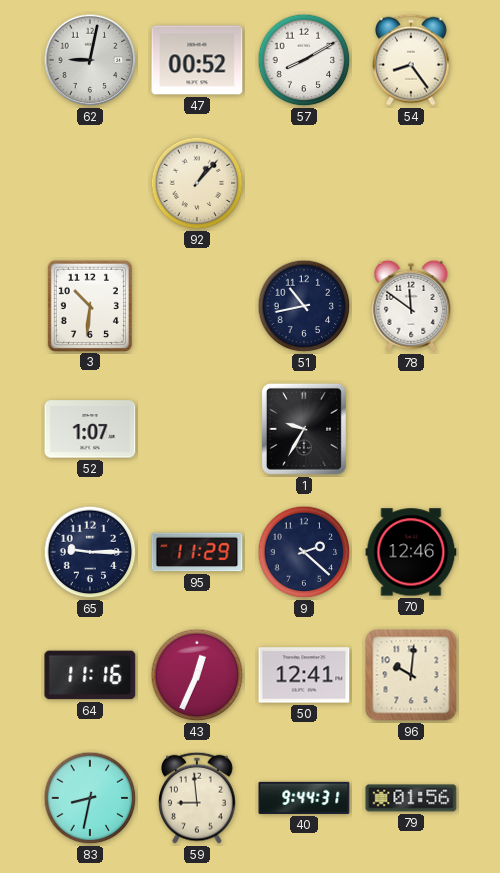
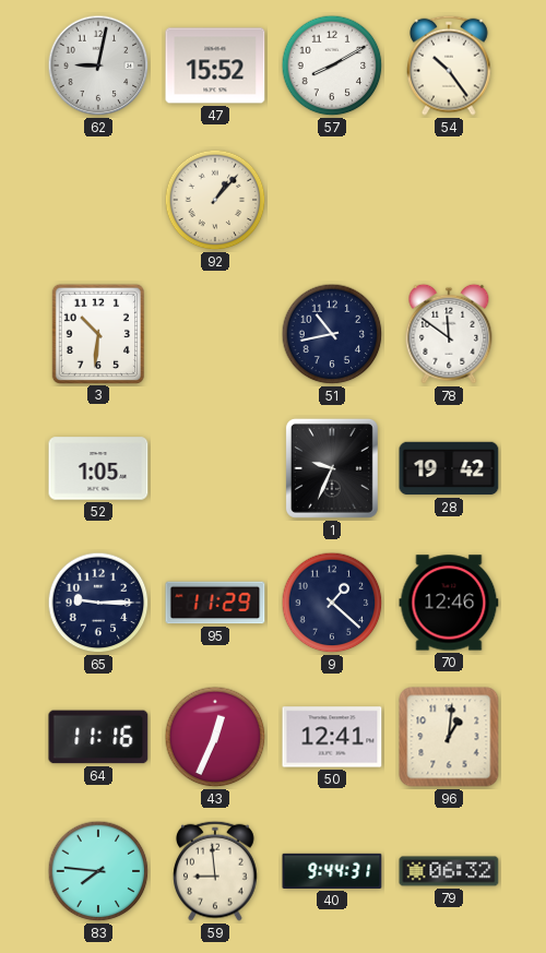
47: 00:52 -> 15:52 (215, 65)
54: 8:24 -> 10:24 (449, 65)
52: 1:07 -> 1:05 (98, 468)
1: 9:35 -> 9:34 (332, 468)
28: none -> 19:42 (449, 468)
9: 2:22 -> 1:22 (332, 603)
96: 10:01 -> 1:01 (449, 737)
83: 8:32 -> 7:46 (98, 871)
79: 01:56 -> 06:32 (449, 871)
